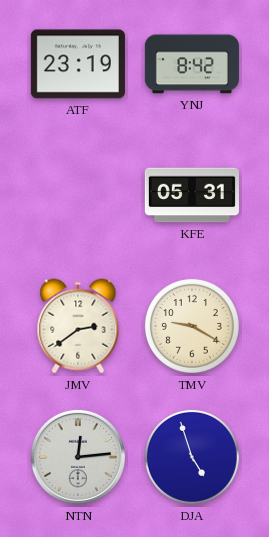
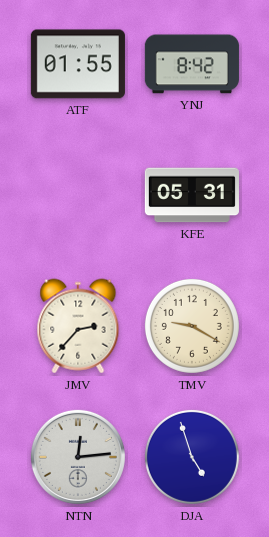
ATF: 23:19 -> 01:55 (78, 64)
JMV: 2:39 -> 2:37 (78, 326)
